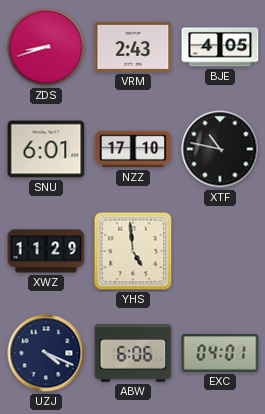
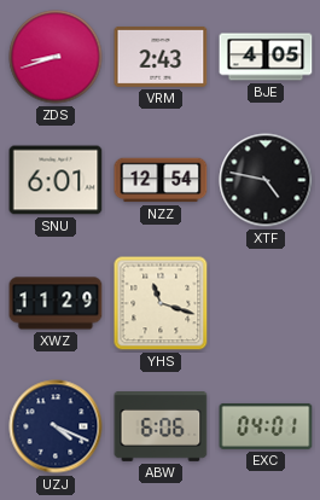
NZZ: 17:10 -> 12:54 (161, 180)
XTF: 10:47 -> 4:47 (266, 180)
YHS: 4:59 -> 11:18 (161, 303)
